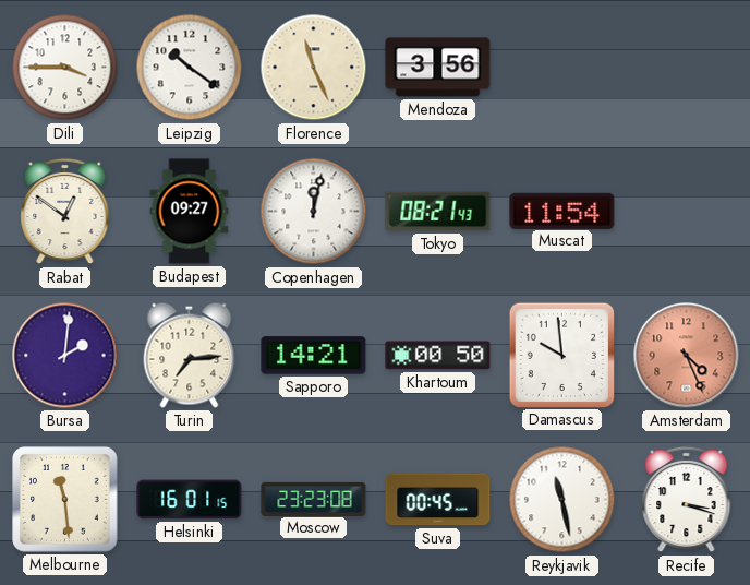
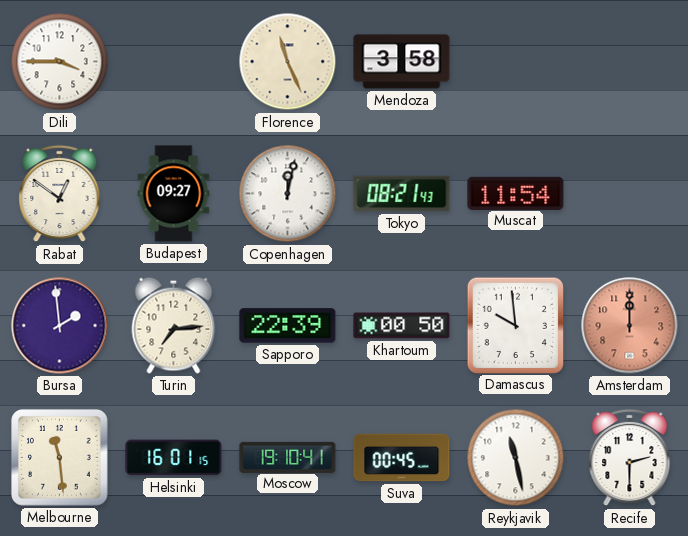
Leipzig: 10:21 -> none (190, 68)
Mendoza: 3:56 -> 3:58 (402, 62)
Bursa: 2:01 -> 1:59 (60, 326)
Sapporo: 14:21 -> 22:39 (288, 326)
Amsterdam: 4:26 -> 12:00 (630, 326)
Moscow: 23:23 -> 19:10 (288, 457)
Recife: 3:18 -> 2:30 (630, 458)
